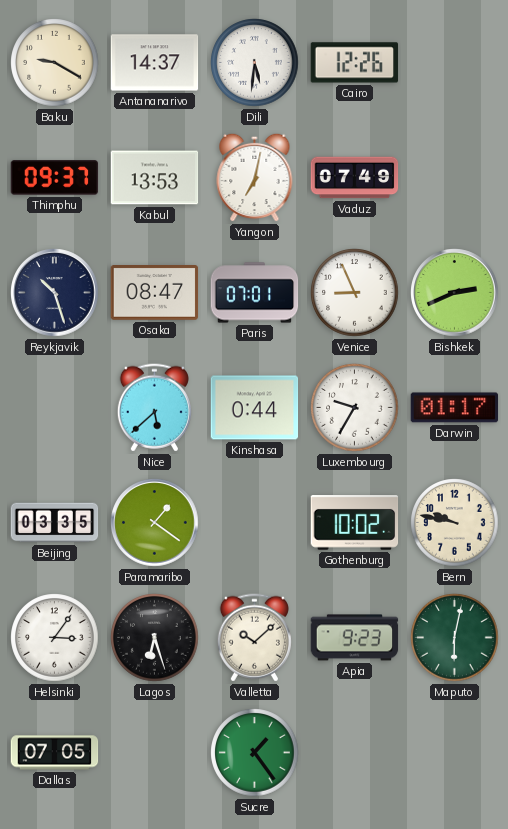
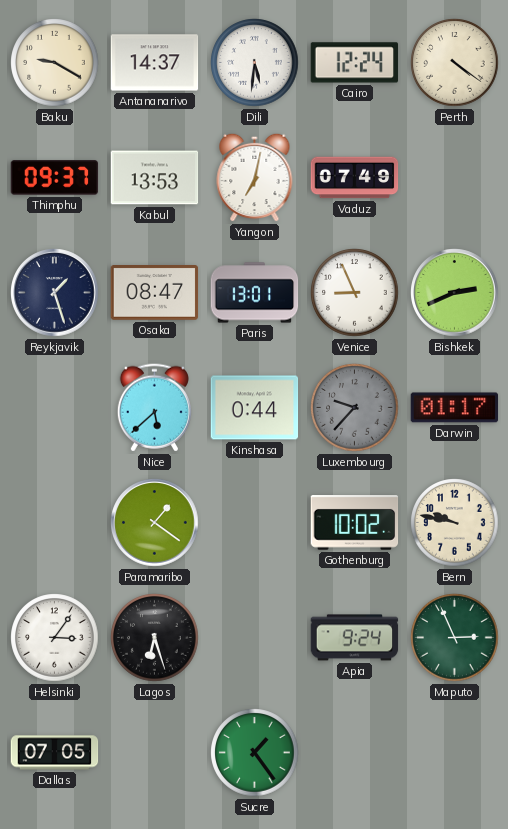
Cairo: 12:26 -> 12:24 (355, 63)
Perth: none -> 4:21 (455, 63)
Reykjavik: 10:27 -> 1:27 (55, 293)
Paris: 07:01 -> 13:01 (255, 293)
Luxembourg: 9:35 -> 9:37 (355, 408)
Luxembourg dial: white -> grey (355, 408)
Beijing: 03:35 -> none (55, 523)
Valletta: 10:08 -> none (254, 638)
Apia: 9:23 -> 9:24 (355, 638)
Maputo: 6:02 -> 2:56 (455, 638)
